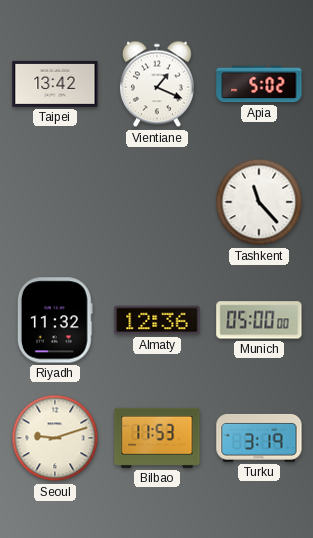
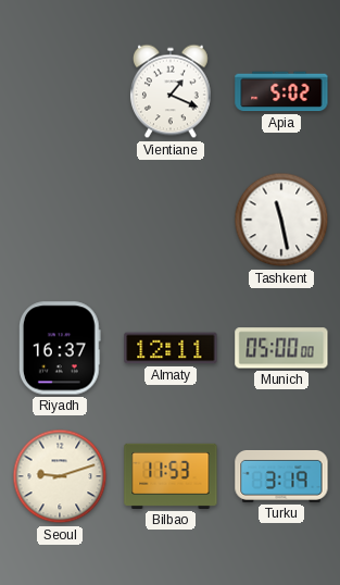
Taipei: 13:42 -> none (55, 84)
Tashkent: 11:23 -> 11:28 (281, 220)
Riyadh: 11:32 -> 16:37 (60, 348)
Almaty: 12:36 -> 12:11 (171, 348)
